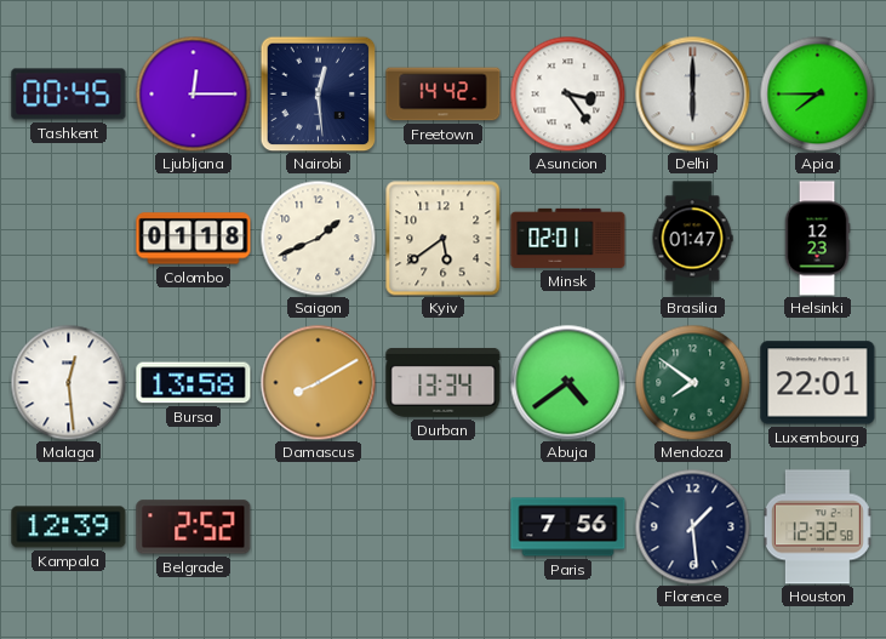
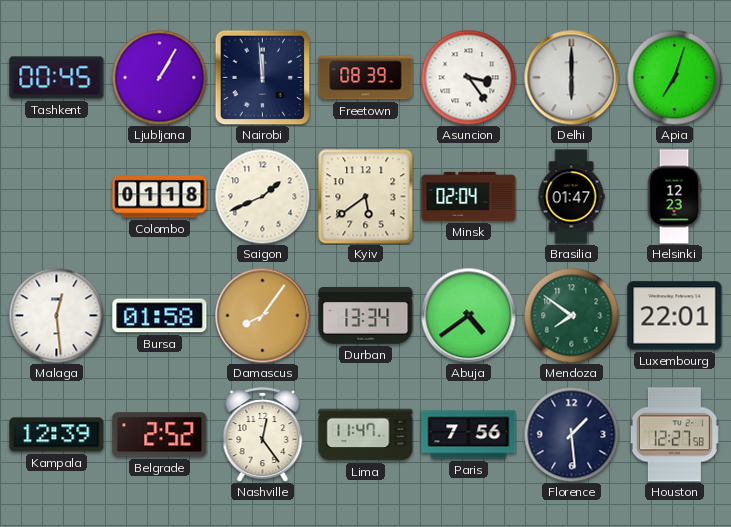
Ljubljana: 12:15 -> 1:05 (159, 77)
Nairobi: 12:29 -> 11:59 (262, 77)
Freetown: 14:42 -> 08:39 (366, 78)
Apia: 7:45 -> 7:03 (674, 77)
Minsk: 02:01 -> 02:04 (469, 196)
Bursa: 13:58 -> 01:58 (160, 316)
Damascus: 8:10 -> 8:06 (262, 315)
Nashville: none -> 12:24 (263, 435)
Lima: none -> 11:47 (366, 435)
Houston: 12:32 -> 12:27 (674, 435)
